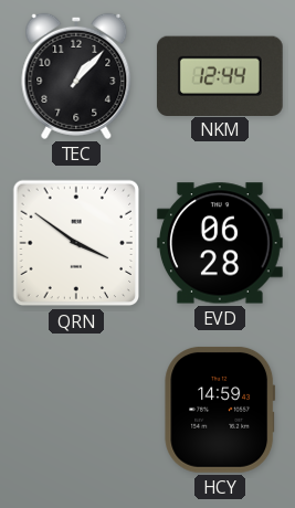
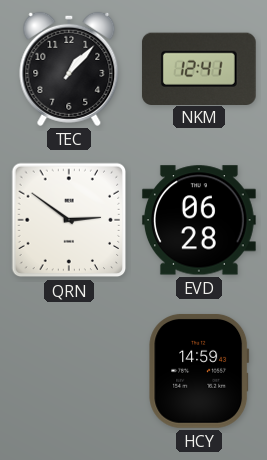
NKM: 12:44 -> 12:41 (199, 68)
QRN: 3:51 -> 2:51 (69, 220)
